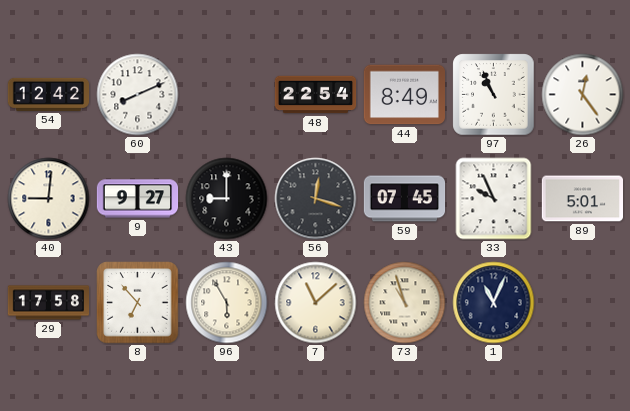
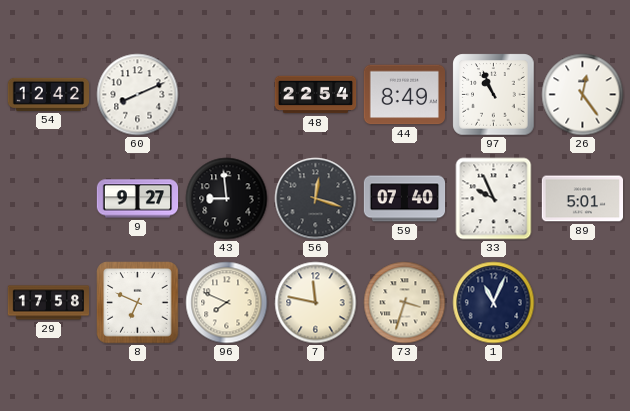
40: 9:01 -> none (49, 199)
43: 9:00 -> 8:59 (227, 199)
59: 07:45 -> 07:40 (405, 199)
8: 6:53 -> 6:49 (138, 303)
96: 5:55 -> 7:49 (227, 303)
7: 11:08 -> 11:47 (316, 303)
73: 10:57 -> 3:33 (405, 303)
